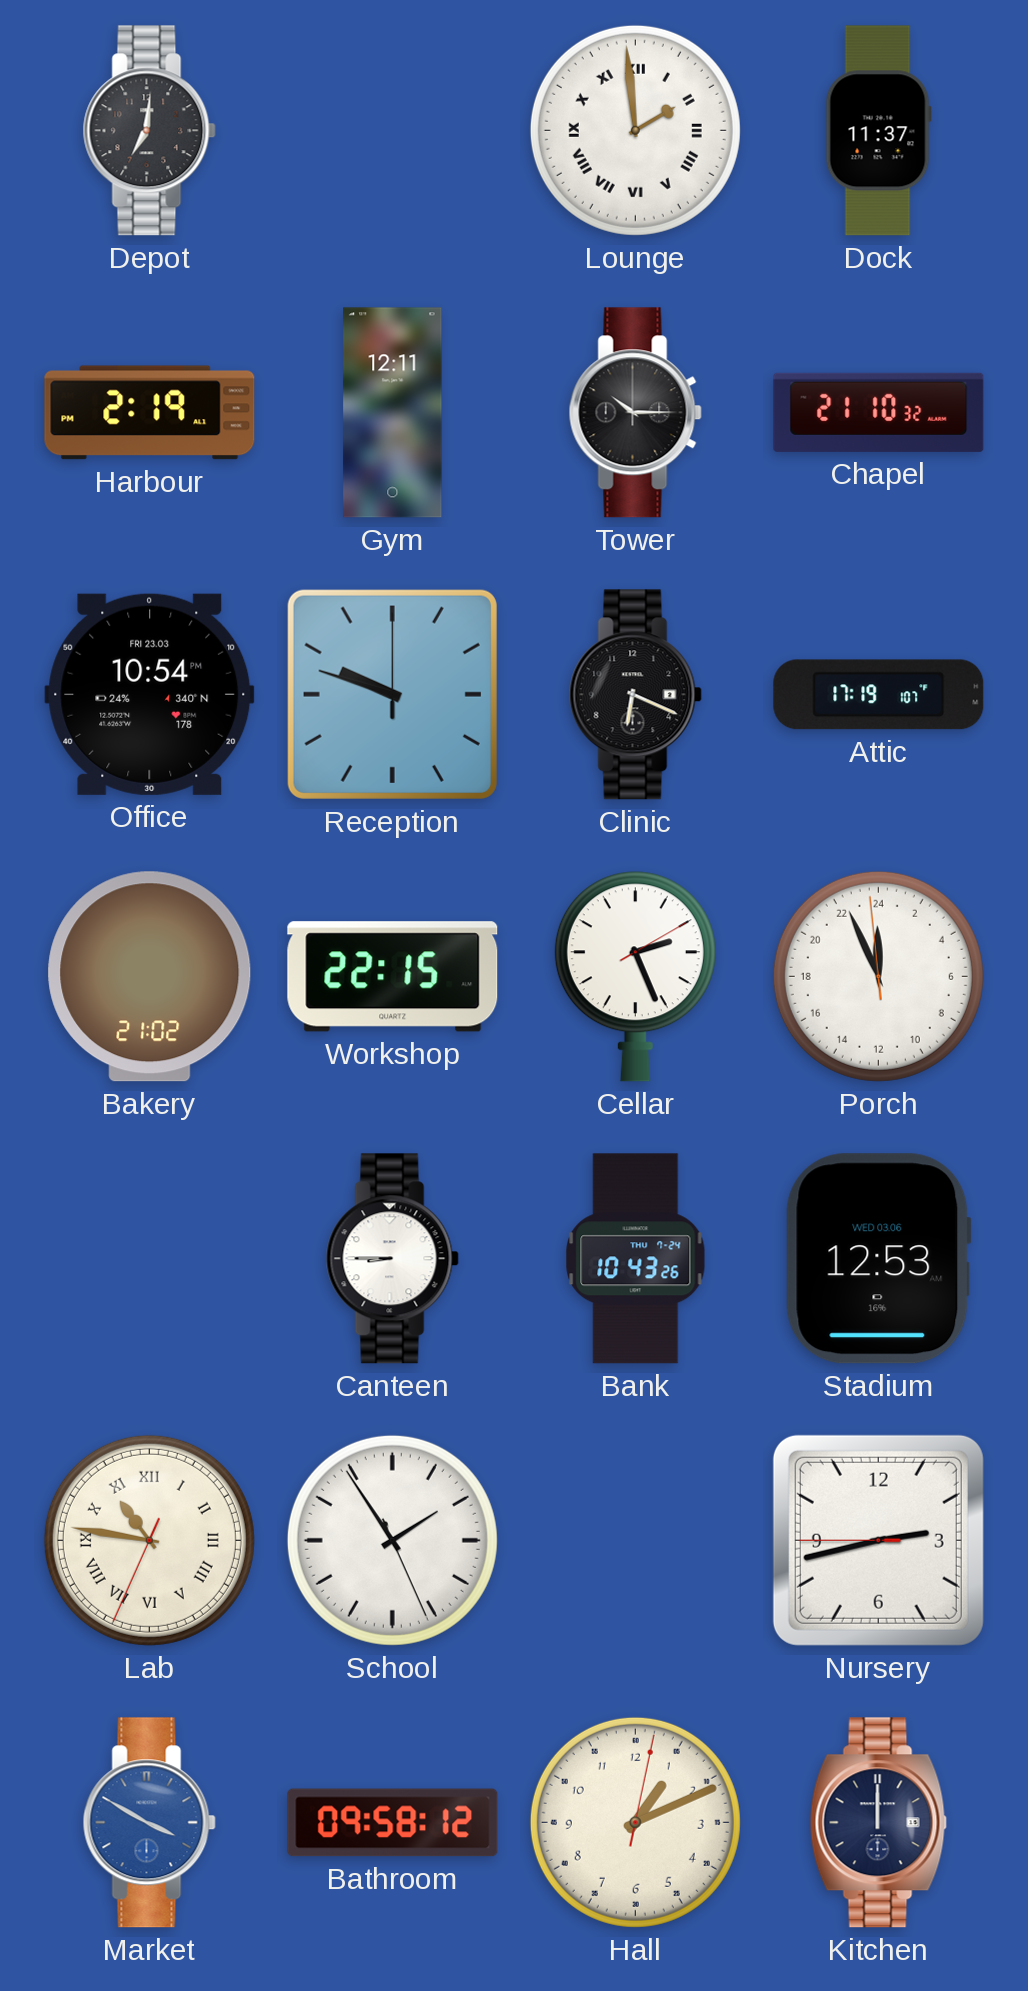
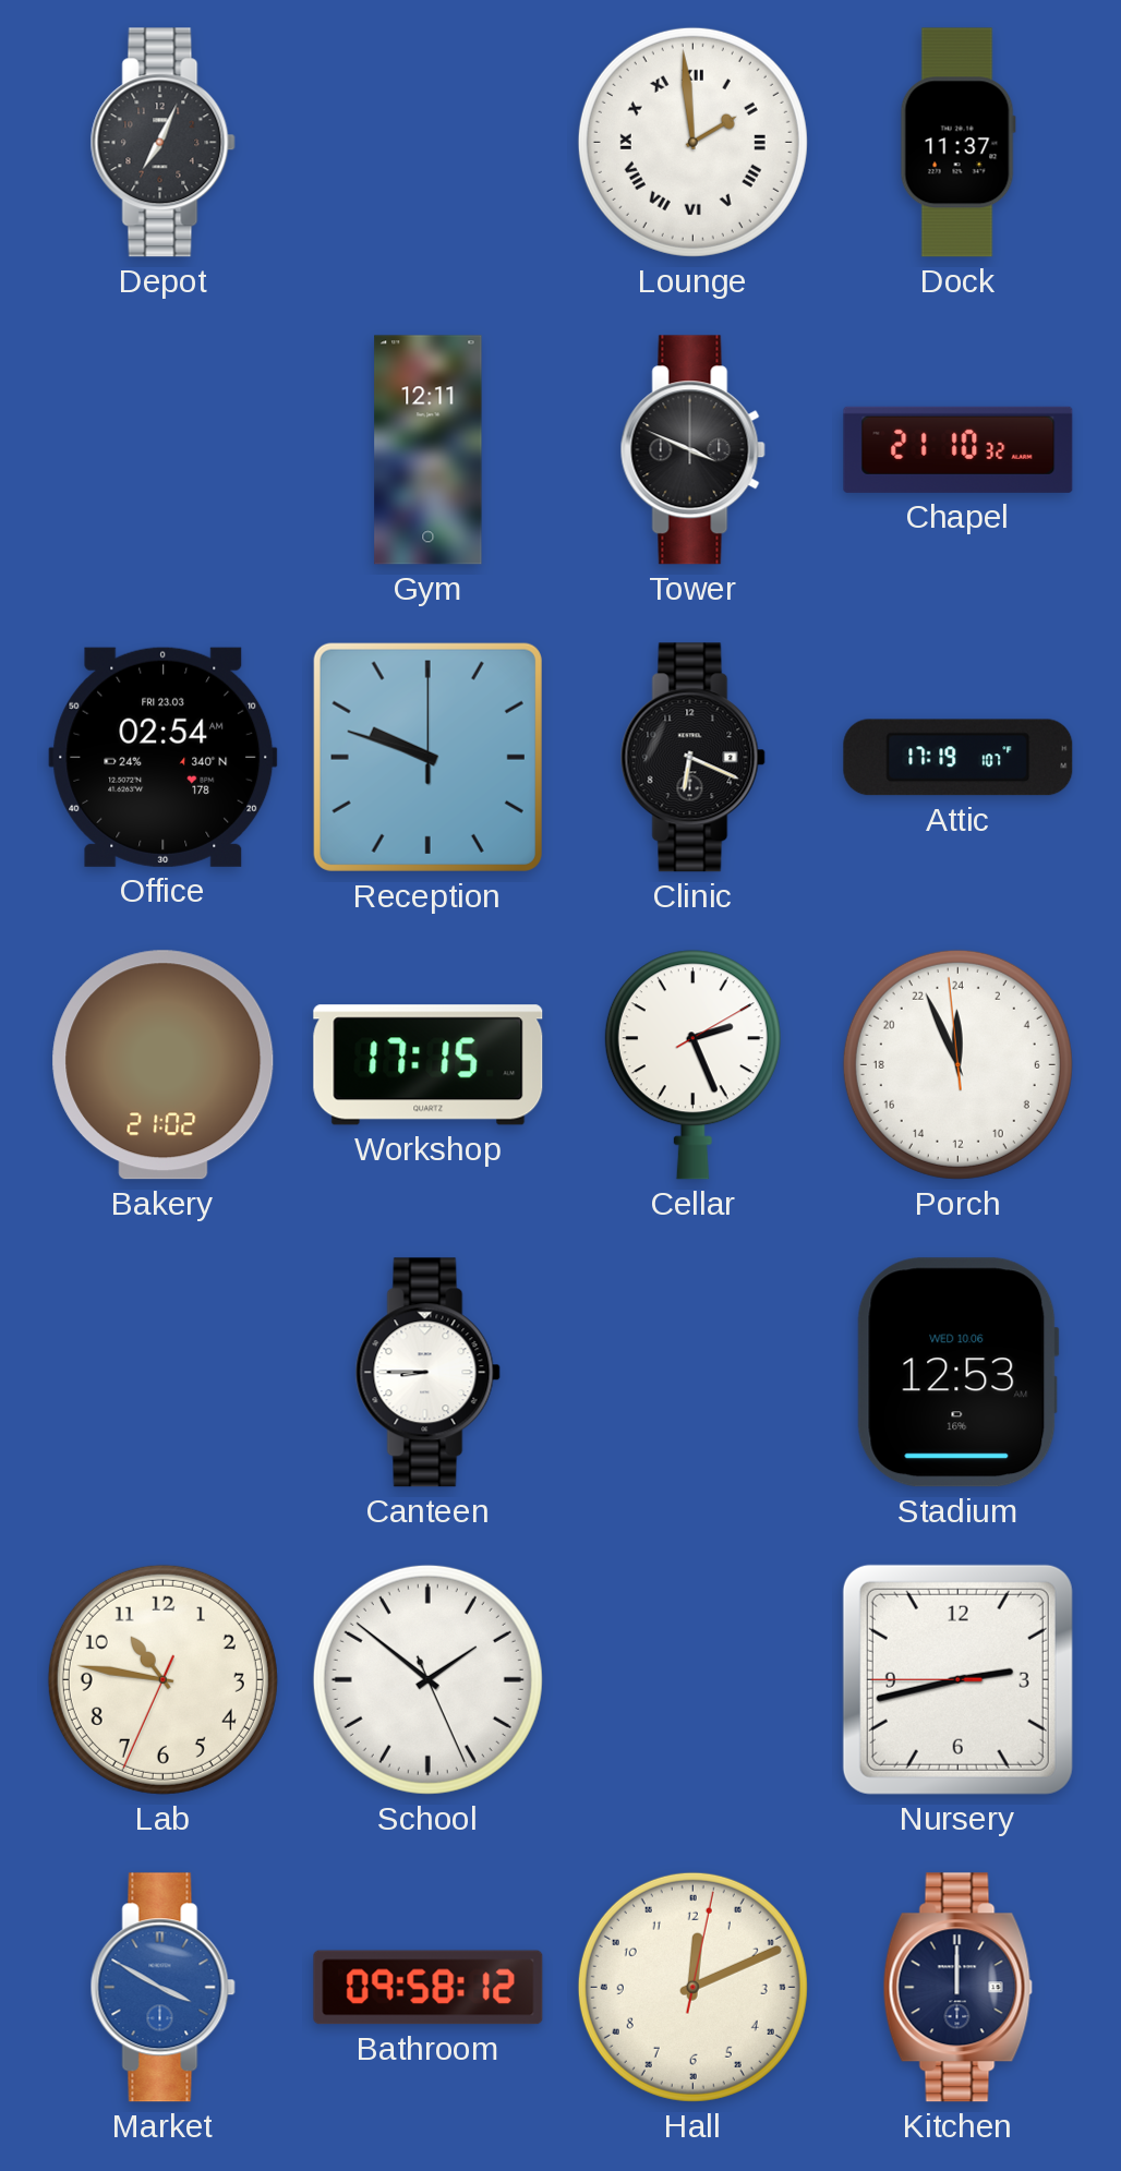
Depot: 7:01 -> 7:04 (162, 143)
Harbour: 2:19 -> none (150, 413)
Tower: 10:15 -> 3:49 (692, 450)
Office: 10:54 -> 02:54 (164, 757)
Workshop: 22:15 -> 17:15 (429, 1065)
Bank: 10:43 -> none (636, 1259)
Stadium date: WED 03.06 -> WED 10.06 (957, 1373)
Lab numerals: Roman -> Arabic (162, 1679)
School: 1:54 -> 1:51 (427, 1679)
Hall: 1:11 -> 12:11 (692, 1987)
